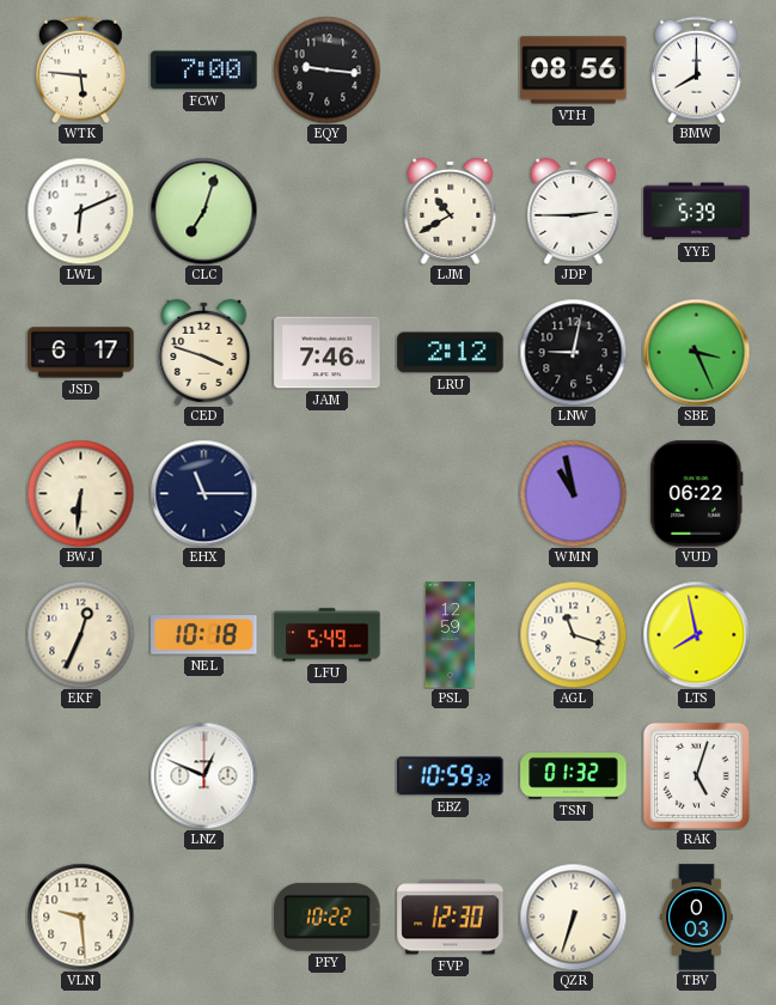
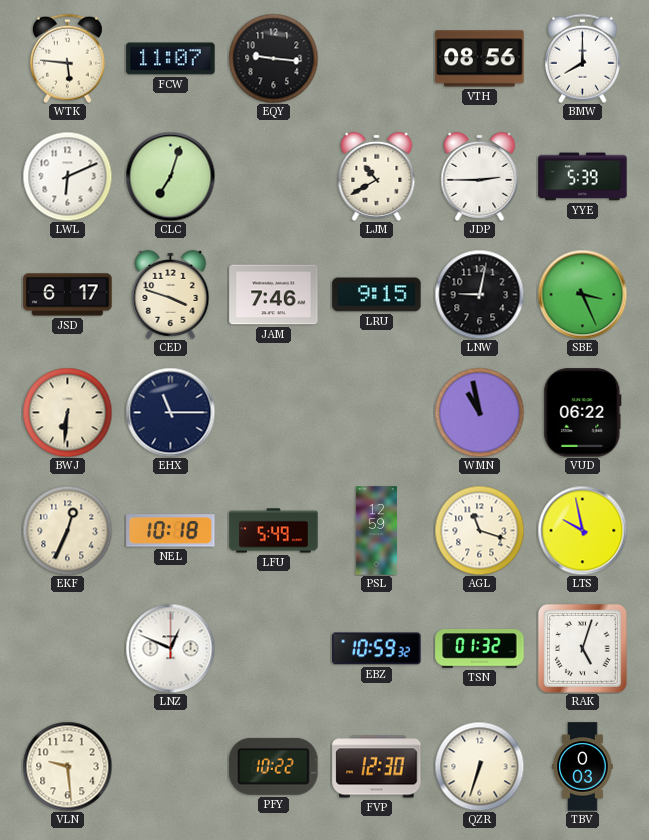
FCW: 7:00 -> 11:07 (171, 59)
LRU: 2:12 -> 9:15 (377, 295)
LTS: 7:58 -> 9:58 (582, 530)
